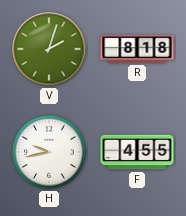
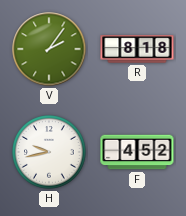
V: 2:03 -> 2:06 (49, 49)
F: 4:55 -> 4:52 (137, 152)
